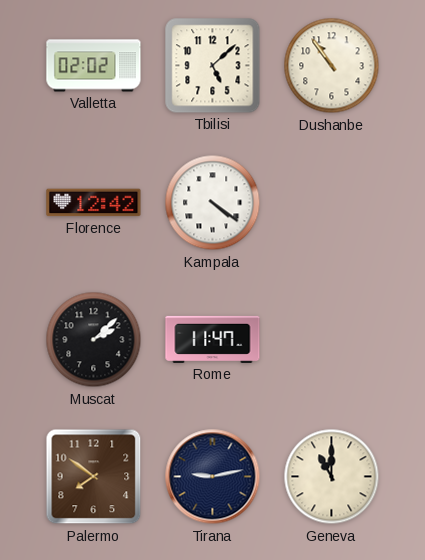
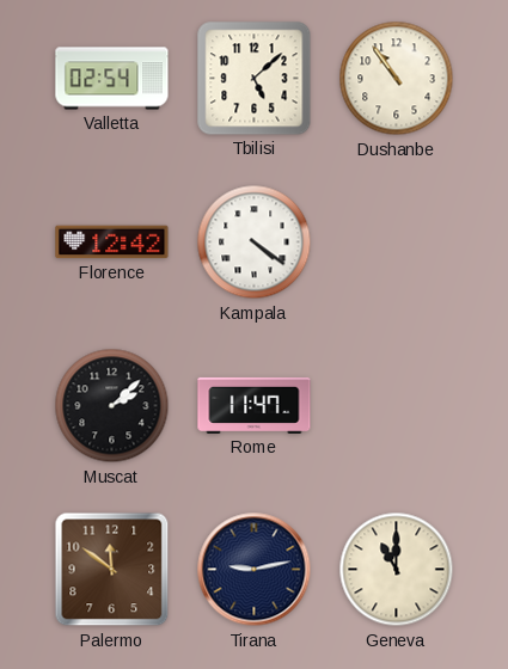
Valletta: 02:02 -> 02:54 (112, 79)
Palermo: 7:51 -> 11:51 (112, 570)
